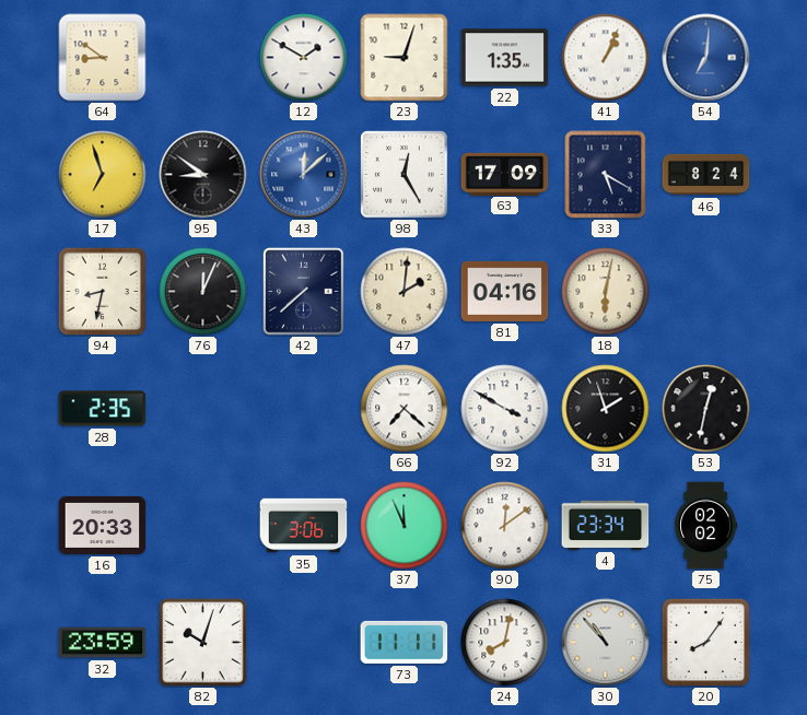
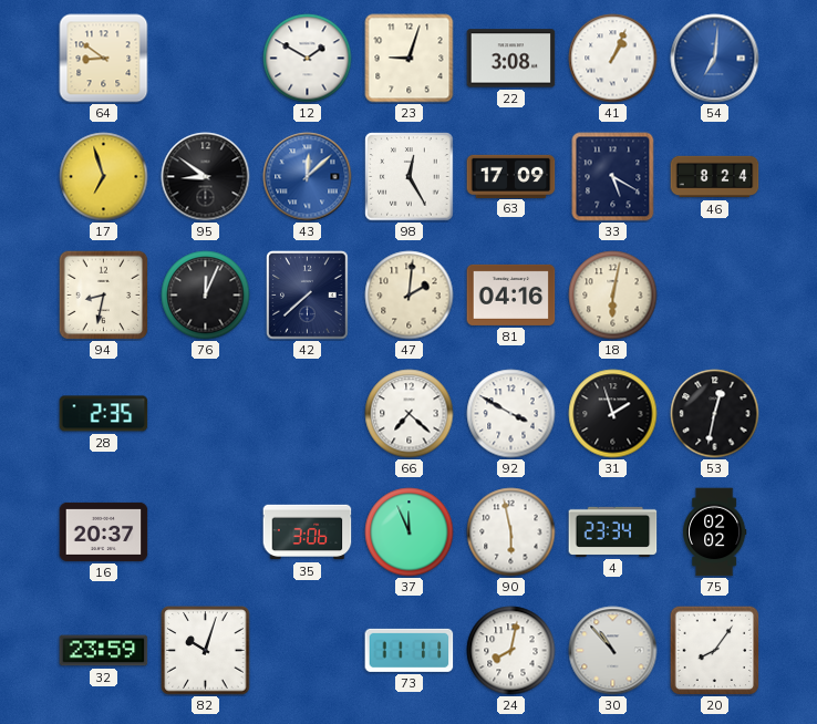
22: 1:35 -> 3:08 (511, 59)
16: 20:33 -> 20:37 (104, 531)
90: 12:09 -> 5:58 (511, 532)
